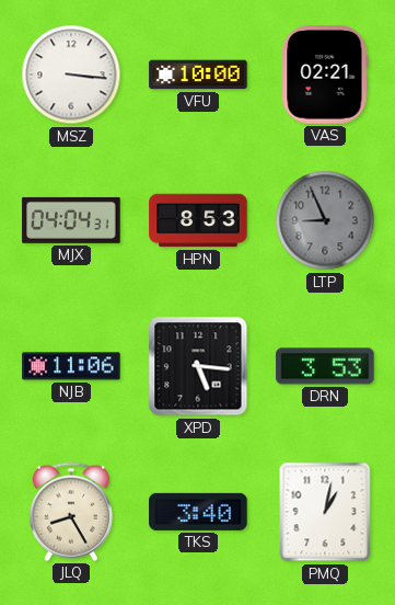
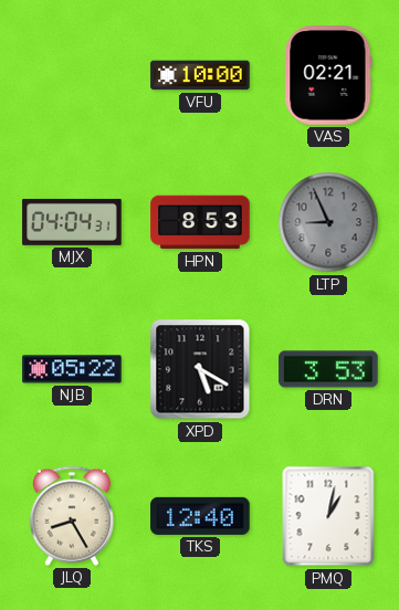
MSZ: 3:16 -> none (71, 75)
NJB: 11:06 -> 05:22 (72, 369)
XPD: 5:16 -> 5:20 (200, 369)
TKS: 3:40 -> 12:40 (200, 516)
